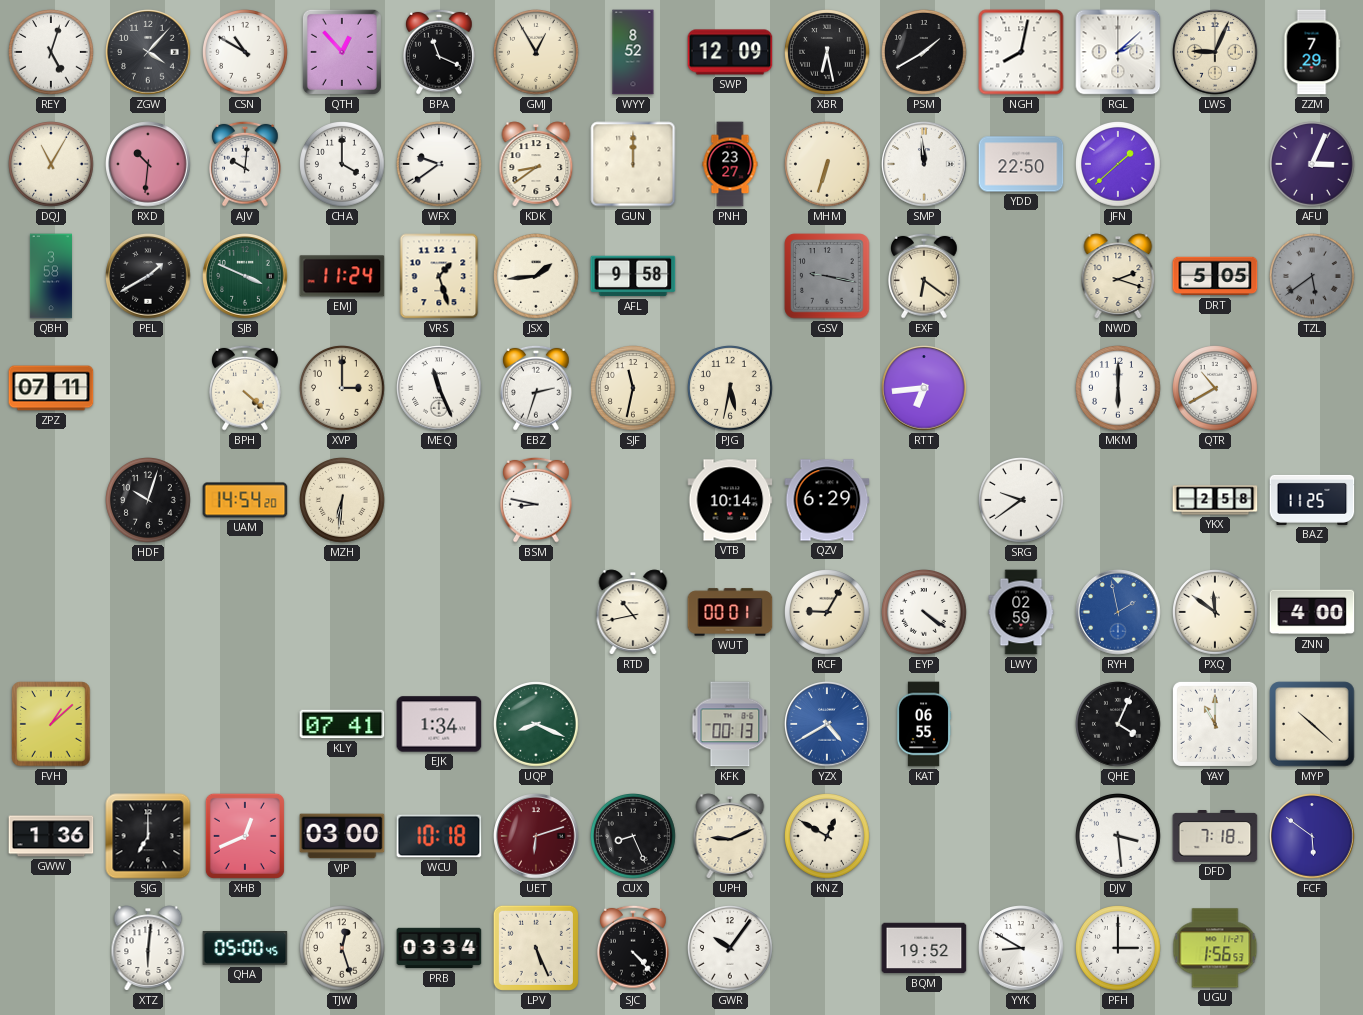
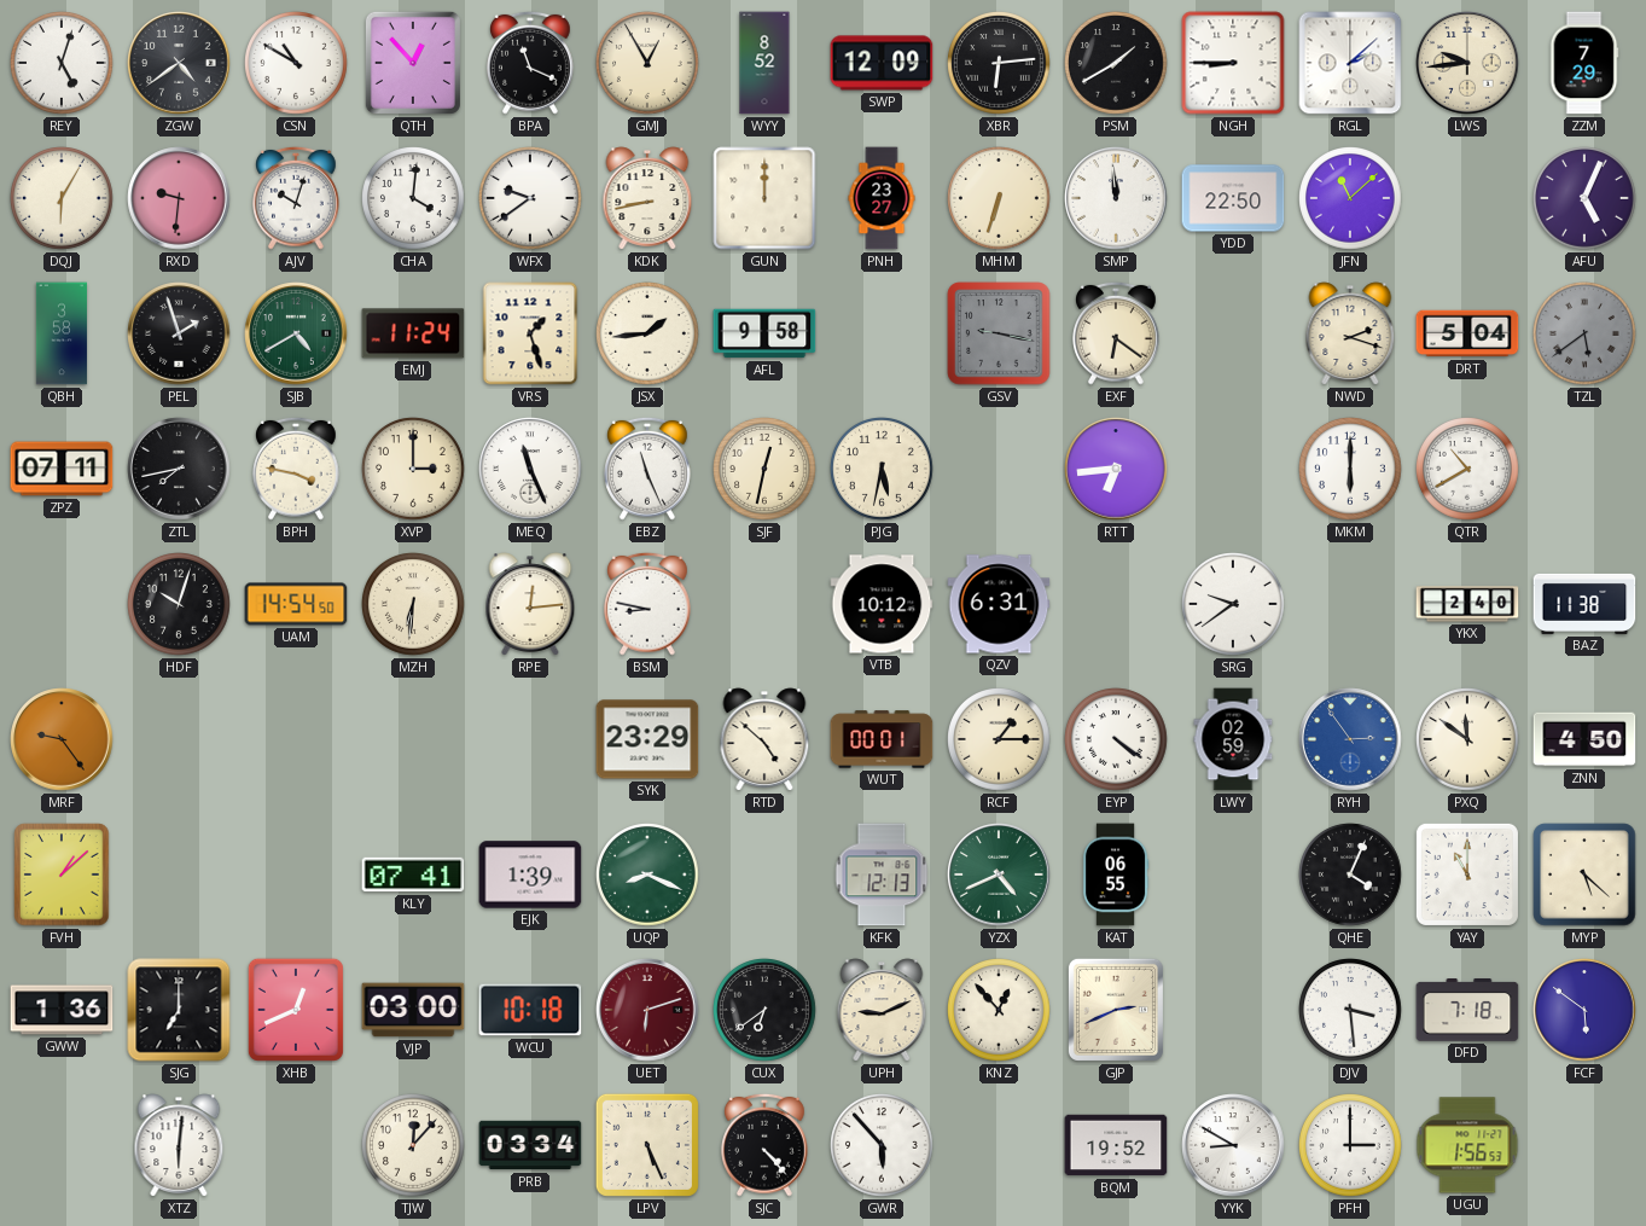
ZGW: 4:07 -> 4:39 (179, 63)
XBR: 6:28 -> 6:14 (1000, 64)
NGH: 8:02 -> 8:45 (1233, 63)
LWS: 9:04 -> 9:44 (1467, 63)
DQJ: 11:05 -> 6:05 (63, 199)
RXD: 10:31 -> 9:31 (179, 198)
AJV: 10:01 -> 10:03 (297, 198)
CHA: 4:00 -> 4:01 (414, 199)
KDK: 8:39 -> 8:43 (647, 198)
JFN: 1:38 -> 11:08 (1351, 199)
AFU: 3:04 -> 5:04 (1586, 199)
PEL: 1:40 -> 1:57 (179, 333)
SJB: 3:49 -> 4:40 (296, 333)
DRT: 5:05 -> 5:04 (1467, 333)
ZTL: none -> 7:43 (179, 469)
BPH: 4:22 -> 3:47 (297, 469)
EBZ: 2:33 -> 11:26 (648, 469)
SJF: 11:32 -> 12:32 (766, 470)
UAM: 14:54:20 -> 14:54:50 (296, 604)
RPE: none -> 12:14 (530, 604)
VTB: 10:14 -> 10:12 (882, 604)
QZV: 6:29 -> 6:31 (999, 604)
YKX: 2:58 -> 2:40 (1467, 604)
BAZ: 11:25 -> 11:38 (1584, 604)
MRF: none -> 9:24 (62, 739)
SYK: none -> 23:29 (647, 739)
RTD: 10:43 -> 4:52 (764, 739)
RCF: 9:05 -> 1:15 (1000, 740)
RYH: 1:58 -> 2:54 (1350, 739)
ZNN: 4:00 -> 4:50 (1584, 739)
EJK: 1:34 -> 1:39 (530, 875)
KFK: 00:13 -> 12:13 (882, 875)
YZX: 4:40 -> 4:41 (999, 875)
YZX dial: blue -> green (999, 875)
MYP: 10:22 -> 5:22 (1584, 875)
CUX: 8:26 -> 6:39 (766, 1011)
KNZ: 12:50 -> 12:53 (1000, 1011)
GJP: none -> 2:41 (1116, 1010)
QHA: 05:00 -> none (245, 949)
TJW: 12:27 -> 12:07 (414, 1146)
GWR: 10:06 -> 5:53 (883, 1146)
